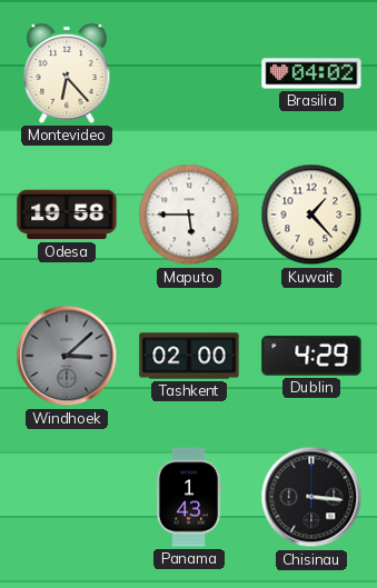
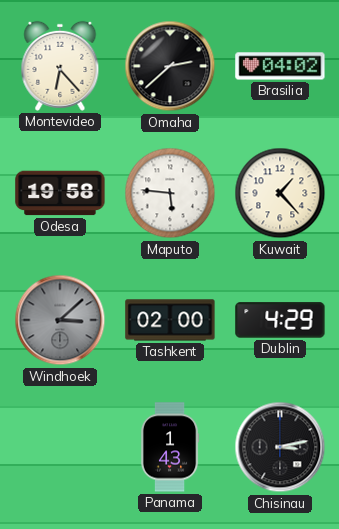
Omaha: none -> 2:38 (170, 66)
Maputo: 5:45 -> 5:46 (170, 193)
Chisinau: 3:16 -> 3:13 (280, 447)
